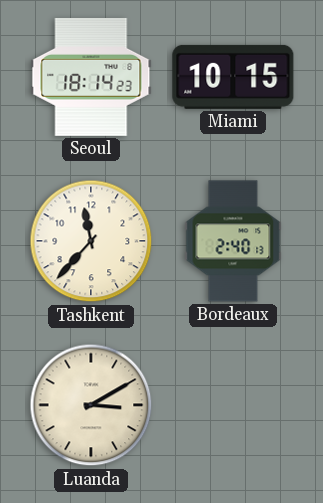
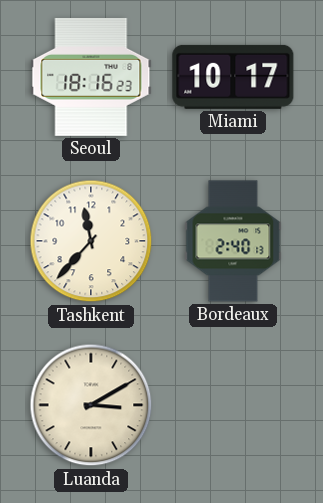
Seoul: 18:14 -> 18:16 (91, 77)
Miami: 10:15 -> 10:17 (233, 77)
